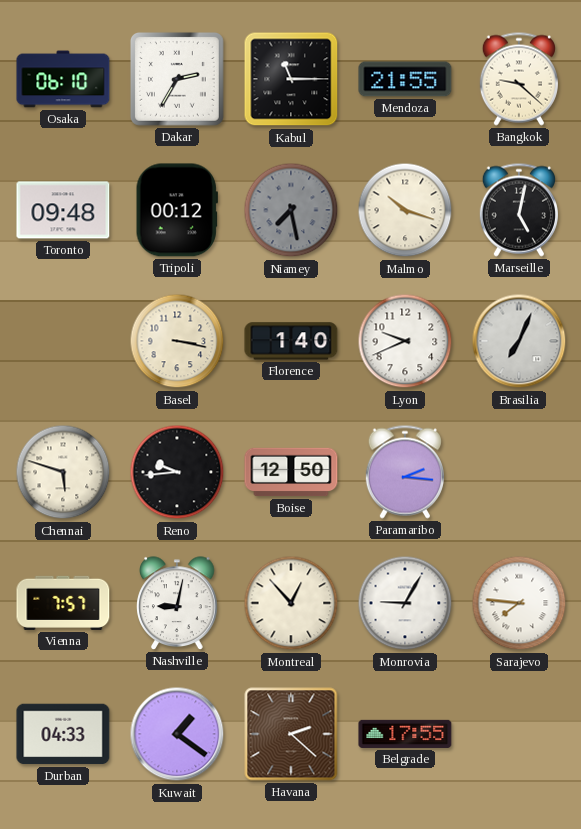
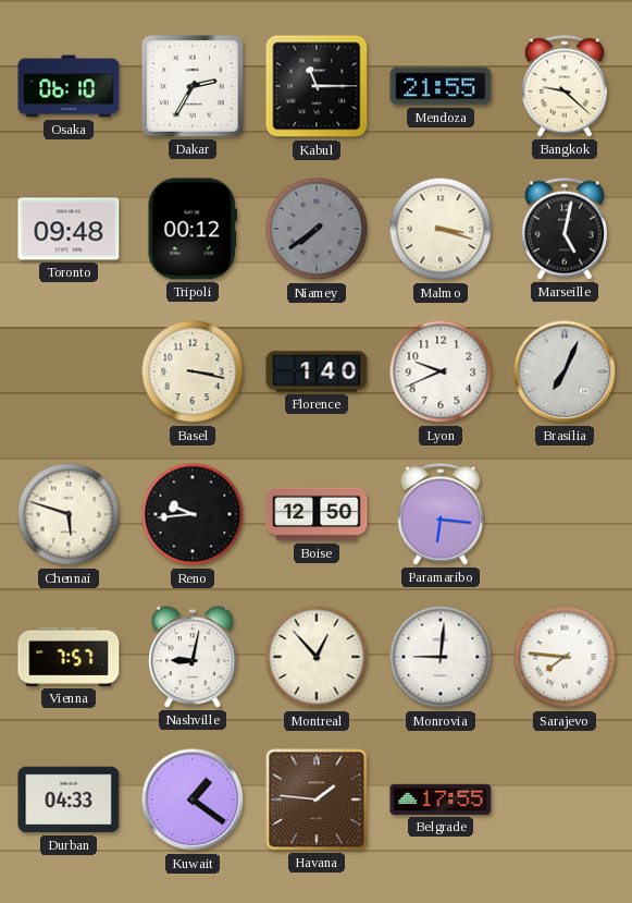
Niamey: 7:28 -> 7:39 (317, 229)
Malmo: 10:18 -> 3:18 (441, 229)
Paramaribo: 2:16 -> 6:16 (441, 514)
Monrovia: 9:05 -> 9:01 (441, 657)
Havana: 2:22 -> 1:46 (317, 800)
